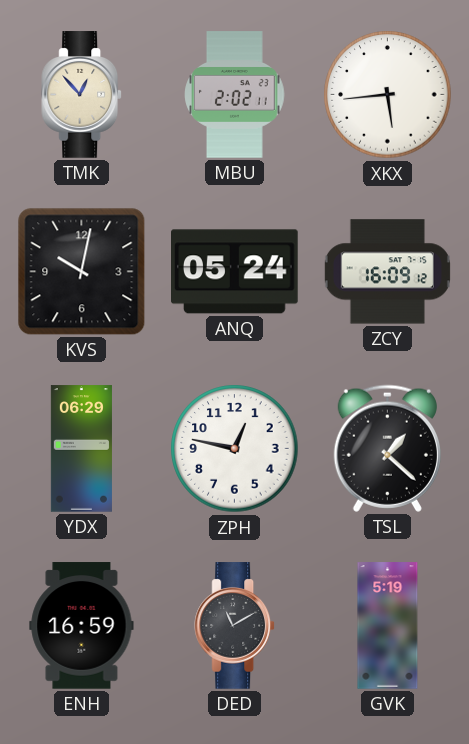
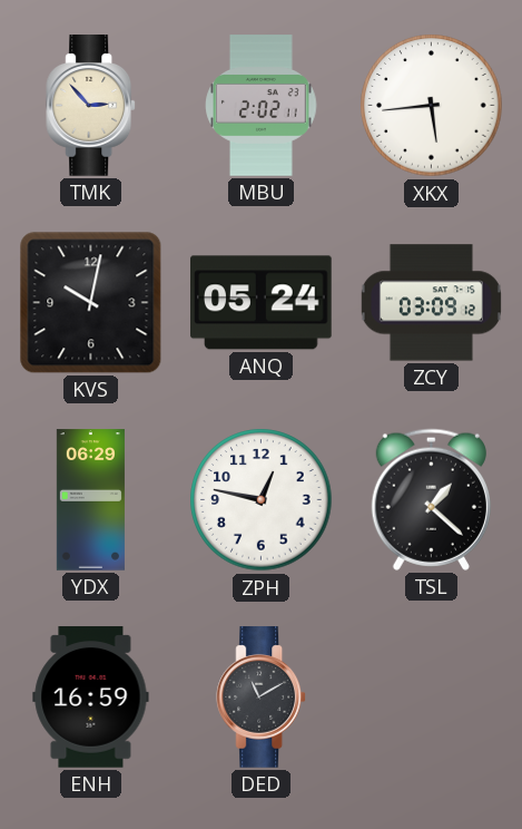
TMK: 12:53 -> 2:53 (91, 106)
ZCY: 16:09 -> 03:09 (431, 303)
GVK: 5:19 -> none (388, 626)
